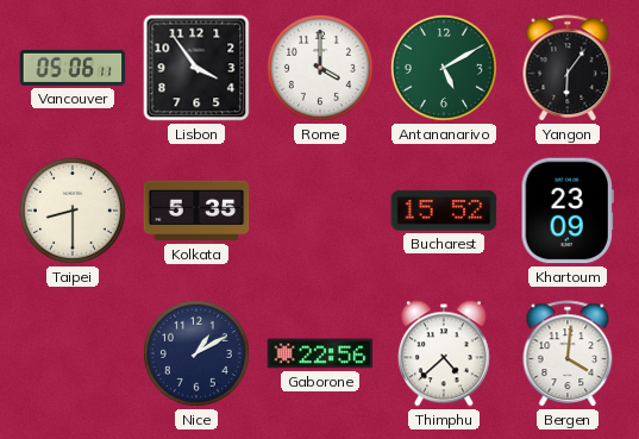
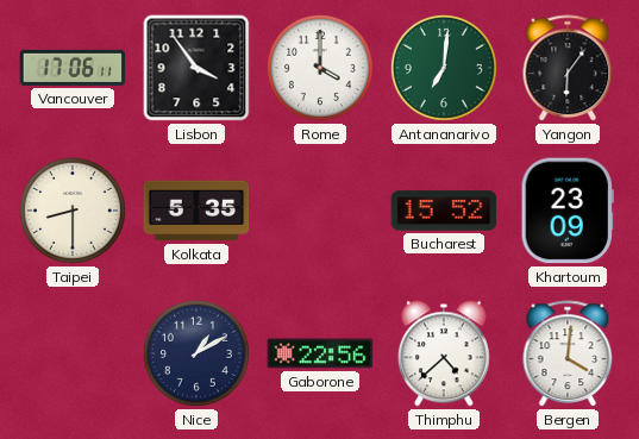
Vancouver: 05:06 -> 17:06 (73, 68)
Antananarivo: 5:10 -> 7:01 (444, 68)
